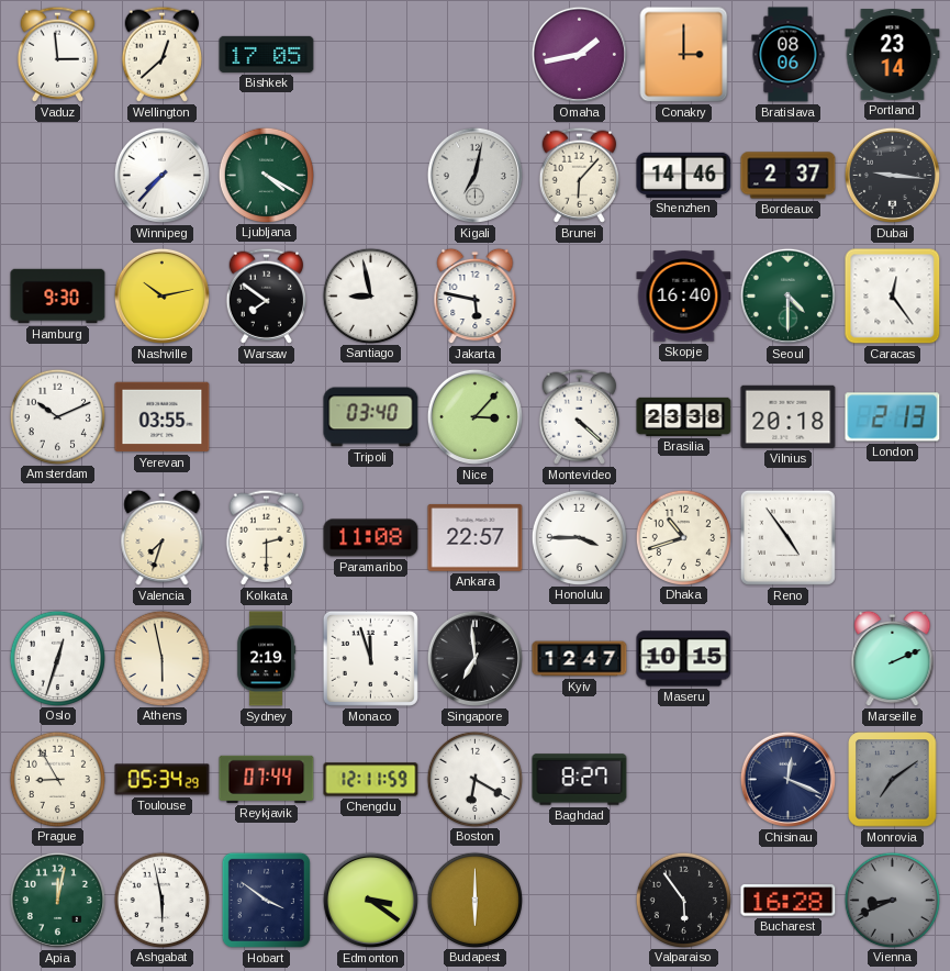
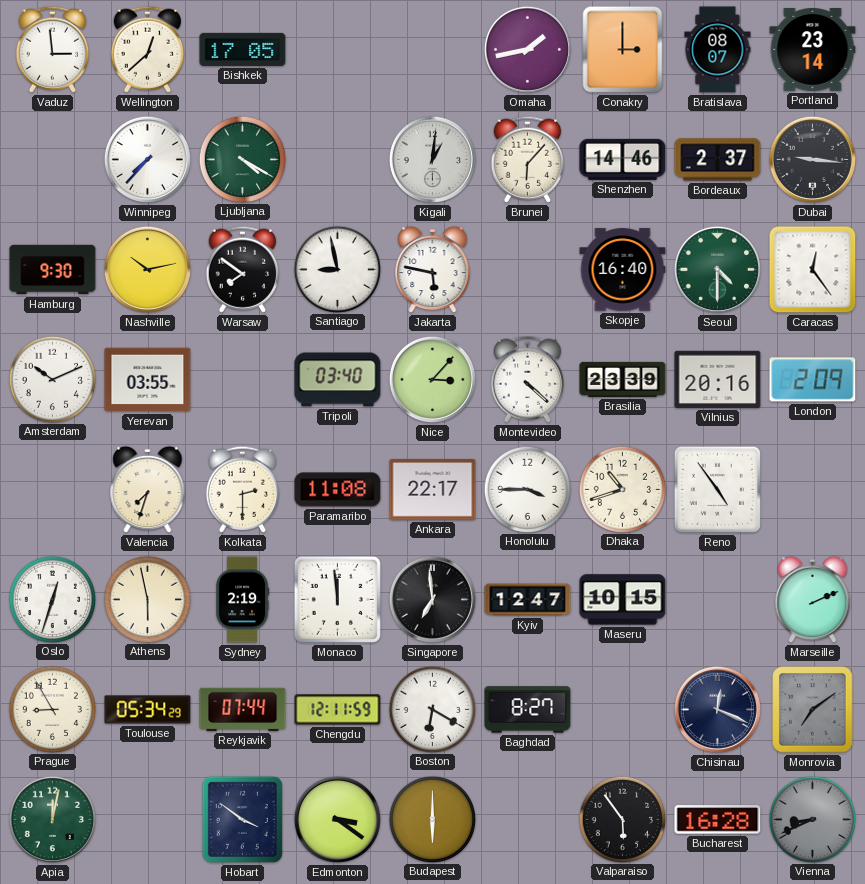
Bratislava: 08:06 -> 08:07 (718, 50)
Kigali: 7:02 -> 1:01 (432, 159)
Brasilia: 23:38 -> 23:39 (623, 379)
Vilnius: 20:18 -> 20:16 (718, 379)
London: 2:13 -> 2:09 (813, 380)
Ankara: 22:57 -> 22:17 (433, 490)
Monaco: 11:57 -> 11:59 (337, 599)
Ashgabat: 5:58 -> none (161, 900)
